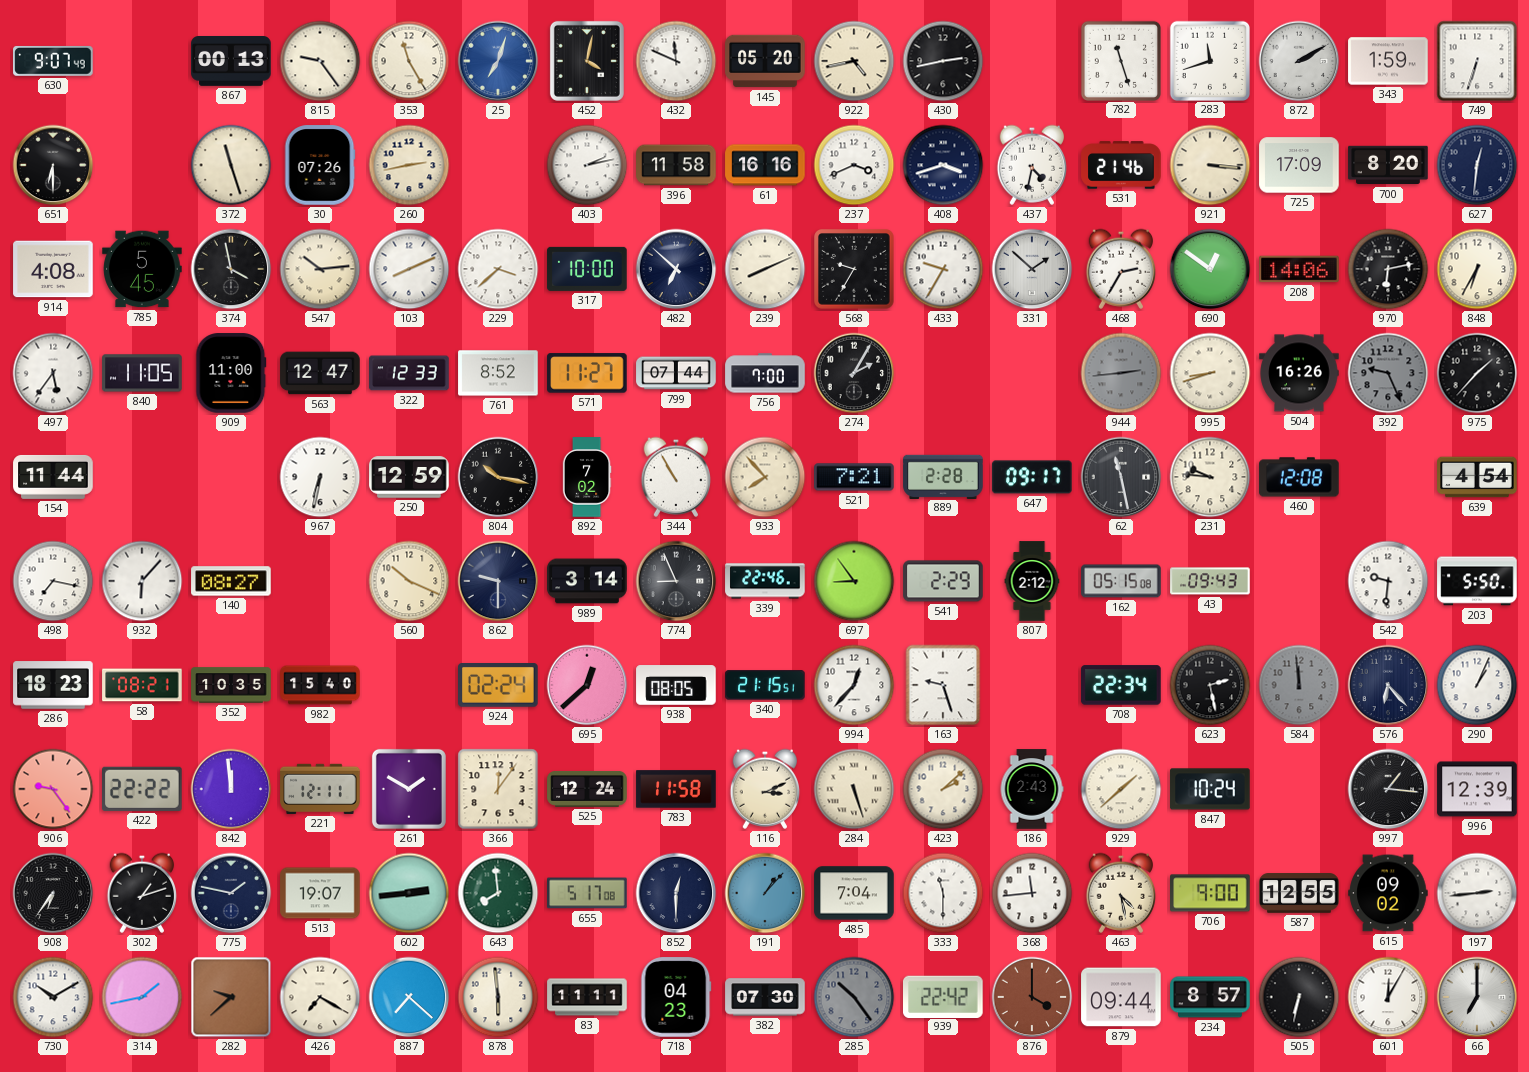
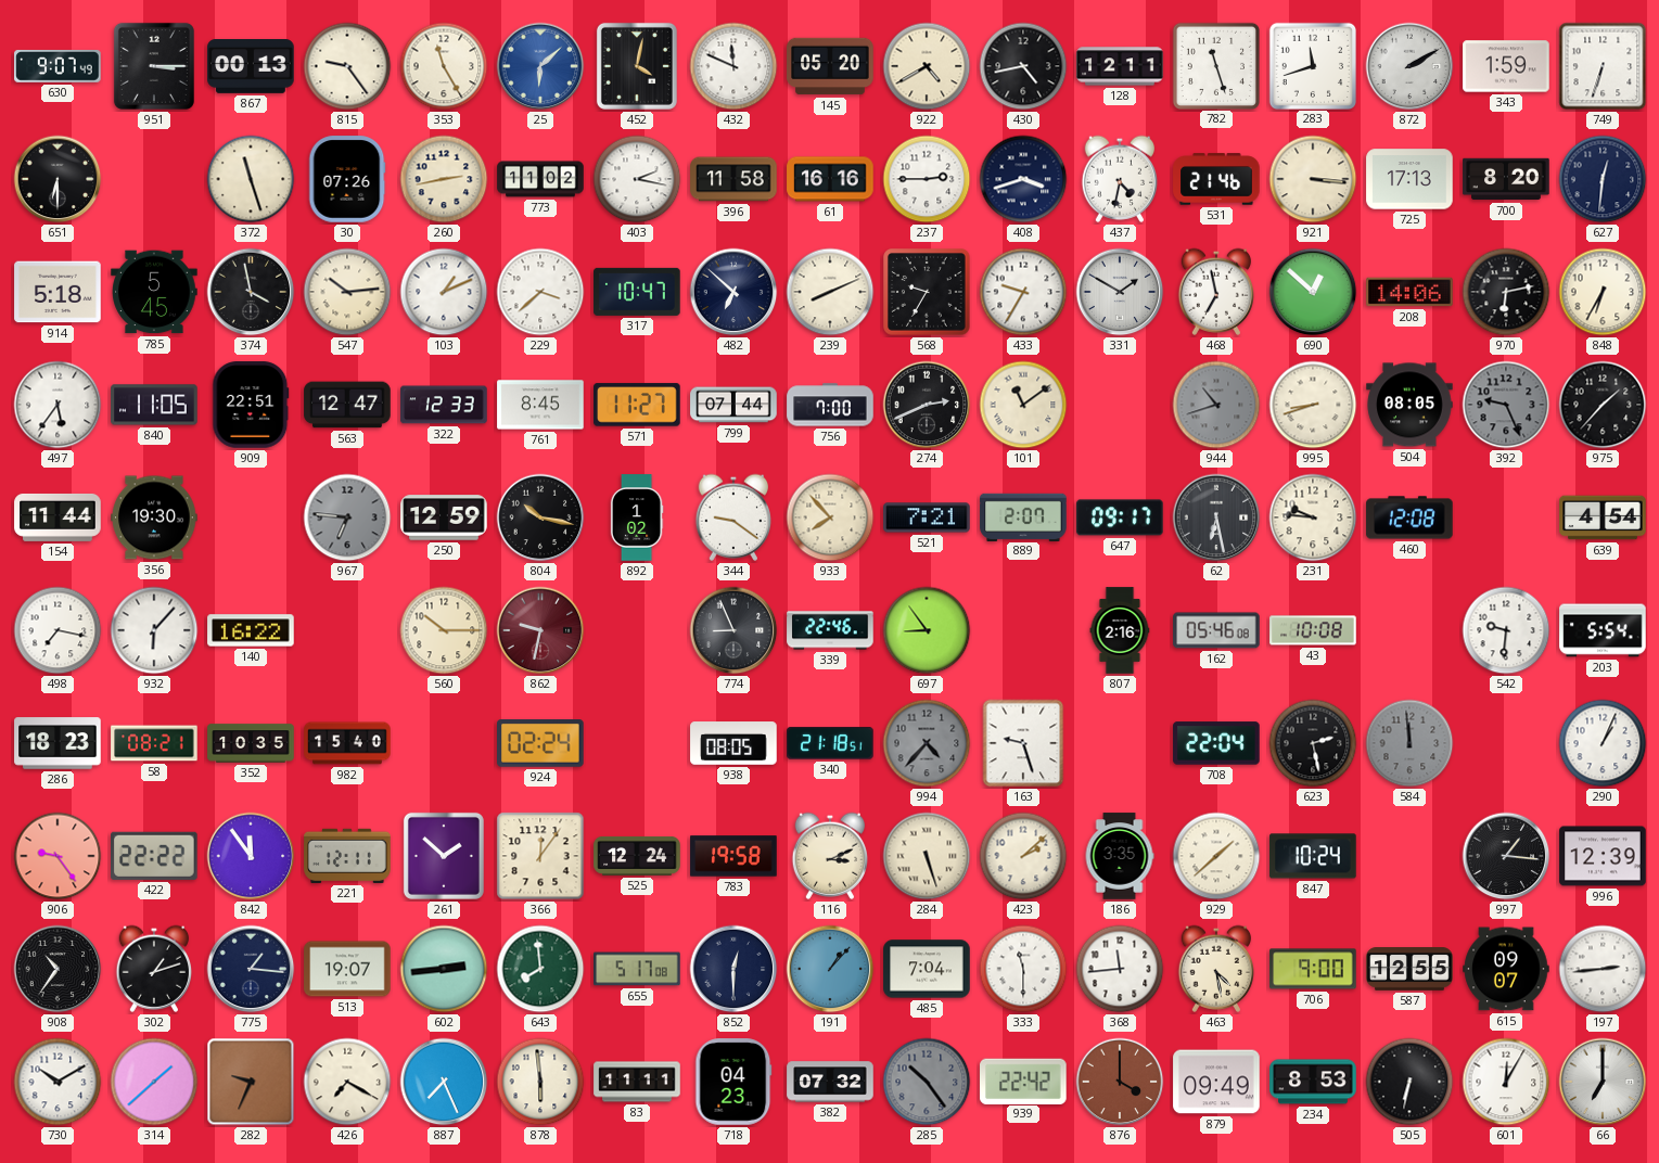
951: none -> 3:15 (154, 66)
25: 7:03 -> 6:08 (540, 66)
922: 4:43 -> 4:40 (927, 66)
430: 2:43 -> 4:43 (1023, 66)
128: none -> 12:11 (1120, 66)
773: none -> 11:02 (540, 179)
403: 2:13 -> 2:17 (637, 179)
237: 3:41 -> 2:45 (927, 179)
725: 17:09 -> 17:13 (1409, 179)
914: 4:08 -> 5:18 (58, 292)
103: 8:11 -> 1:11 (444, 292)
317: 10:00 -> 10:47 (637, 292)
331: 1:52 -> 1:50 (1120, 292)
468: 2:35 -> 6:58 (1216, 292)
690: 12:51 -> 12:52 (1313, 292)
909: 11:00 -> 22:51 (251, 405)
761: 8:52 -> 8:45 (540, 405)
274: 2:05 -> 2:41 (927, 405)
101: none -> 11:09 (1023, 405)
944: 2:44 -> 10:42 (1216, 405)
504: 16:26 -> 08:05 (1409, 405)
356: none -> 19:30 (154, 517)
967: 6:32 -> 6:46 (347, 517)
967 dial: white -> grey (347, 517)
892: 7:02 -> 1:02 (637, 517)
344: 10:55 -> 9:21 (733, 517)
889: 2:28 -> 2:07 (1023, 516)
62: 11:28 -> 6:28 (1216, 517)
140: 08:27 -> 16:22 (251, 630)
560: 10:19 -> 10:15 (444, 630)
862: 9:30 -> 9:32 (540, 630)
862 dial: navy -> burgundy (540, 630)
989: 3:14 -> none (587, 581)
541: 2:29 -> none (943, 581)
807: 2:12 -> 2:16 (1120, 630)
162: 05:15 -> 05:46 (1216, 630)
43: 09:43 -> 10:08 (1313, 630)
203: 5:50 -> 5:54 (1603, 630)
695: 12:38 -> none (587, 685)
340: 21:15 -> 21:18 (830, 743)
994: 12:37 -> 4:37 (927, 743)
994 dial: white -> grey (927, 743)
708: 22:34 -> 22:04 (1216, 743)
576: 6:23 -> none (1388, 685)
842: 11:59 -> 11:54 (251, 856)
261: 1:50 -> 1:52 (444, 856)
783: 11:58 -> 19:58 (733, 856)
186: 2:43 -> 3:35 (1120, 856)
908: 6:36 -> 10:36 (58, 969)
775: 1:47 -> 1:16 (251, 969)
615: 09:02 -> 09:07 (1506, 969)
314: 1:43 -> 1:38 (154, 1082)
282: 9:38 -> 9:34 (251, 1082)
887: 7:22 -> 7:26 (444, 1082)
382: 07:30 -> 07:32 (830, 1082)
879: 09:44 -> 09:49 (1216, 1082)
234: 8:57 -> 8:53 (1313, 1082)
